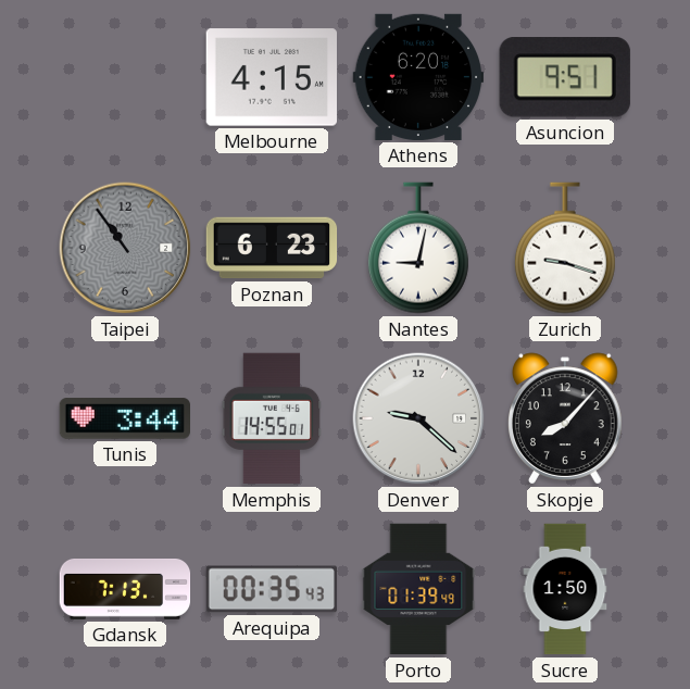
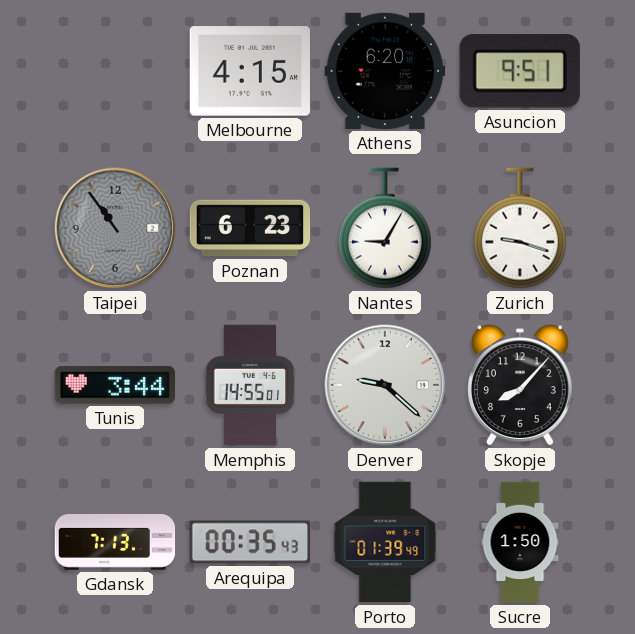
Nantes: 9:02 -> 9:05 (385, 228)
